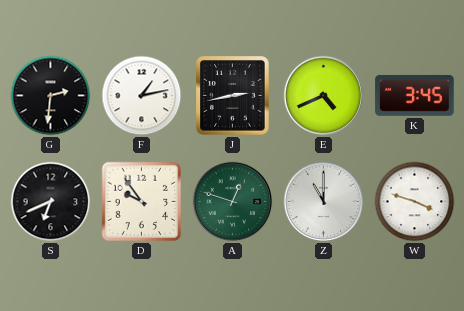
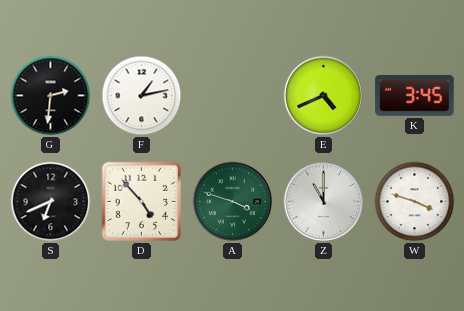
J: 2:43 -> none (233, 96)
D: 9:54 -> 4:53 (142, 202)
A: 12:48 -> 3:48 (233, 202)
